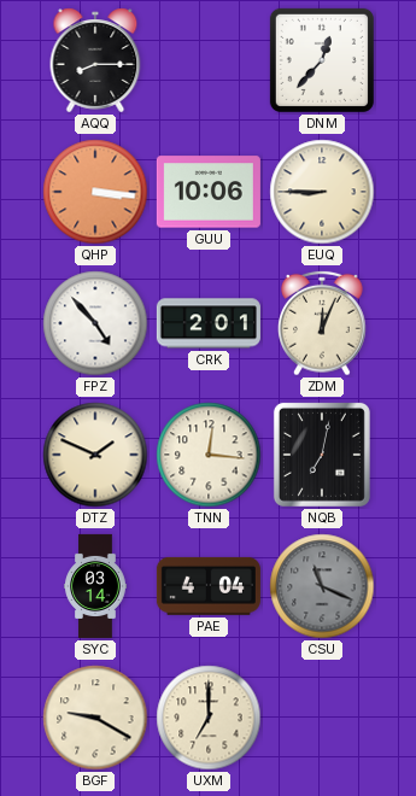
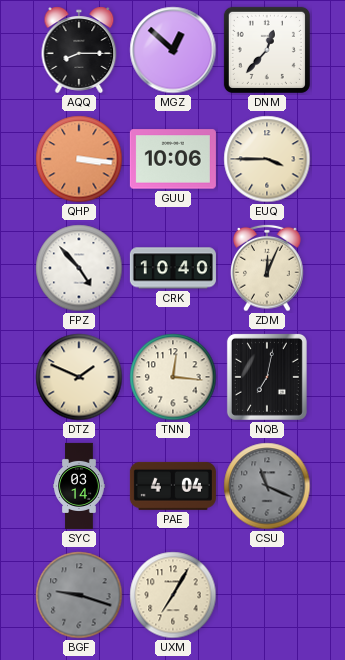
MGZ: none -> 12:52 (173, 50)
EUQ: 8:45 -> 3:45 (267, 159)
CRK: 2:01 -> 10:40 (173, 268)
BGF: 9:20 -> 9:18 (79, 595)
BGF dial: cream -> grey (79, 595)
UXM: 7:00 -> 7:05 (173, 595)
